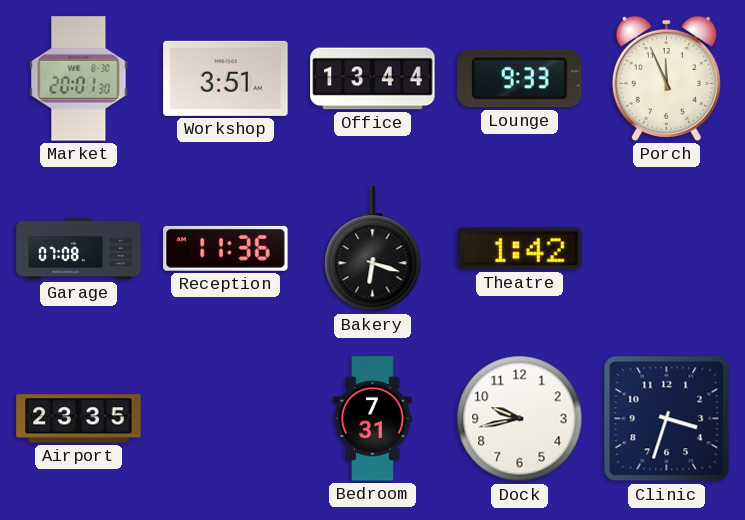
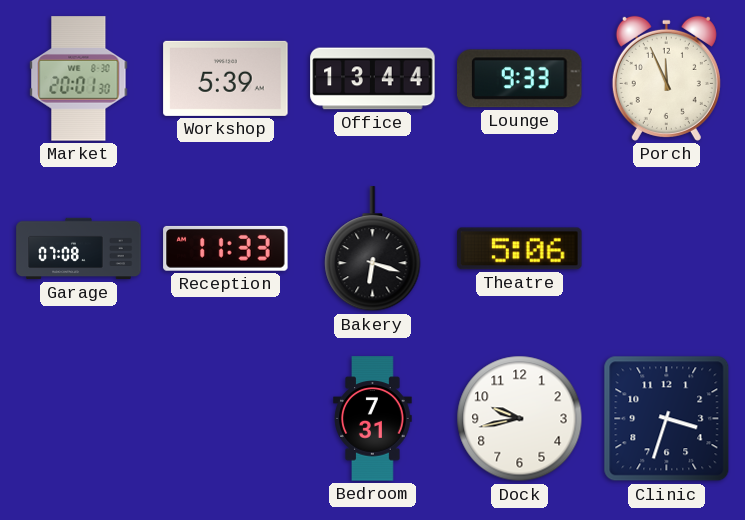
Workshop: 3:51 -> 5:39 (226, 78)
Reception: 11:36 -> 11:33 (226, 248)
Theatre: 1:42 -> 5:06 (520, 249)
Airport: 23:35 -> none (79, 419)
